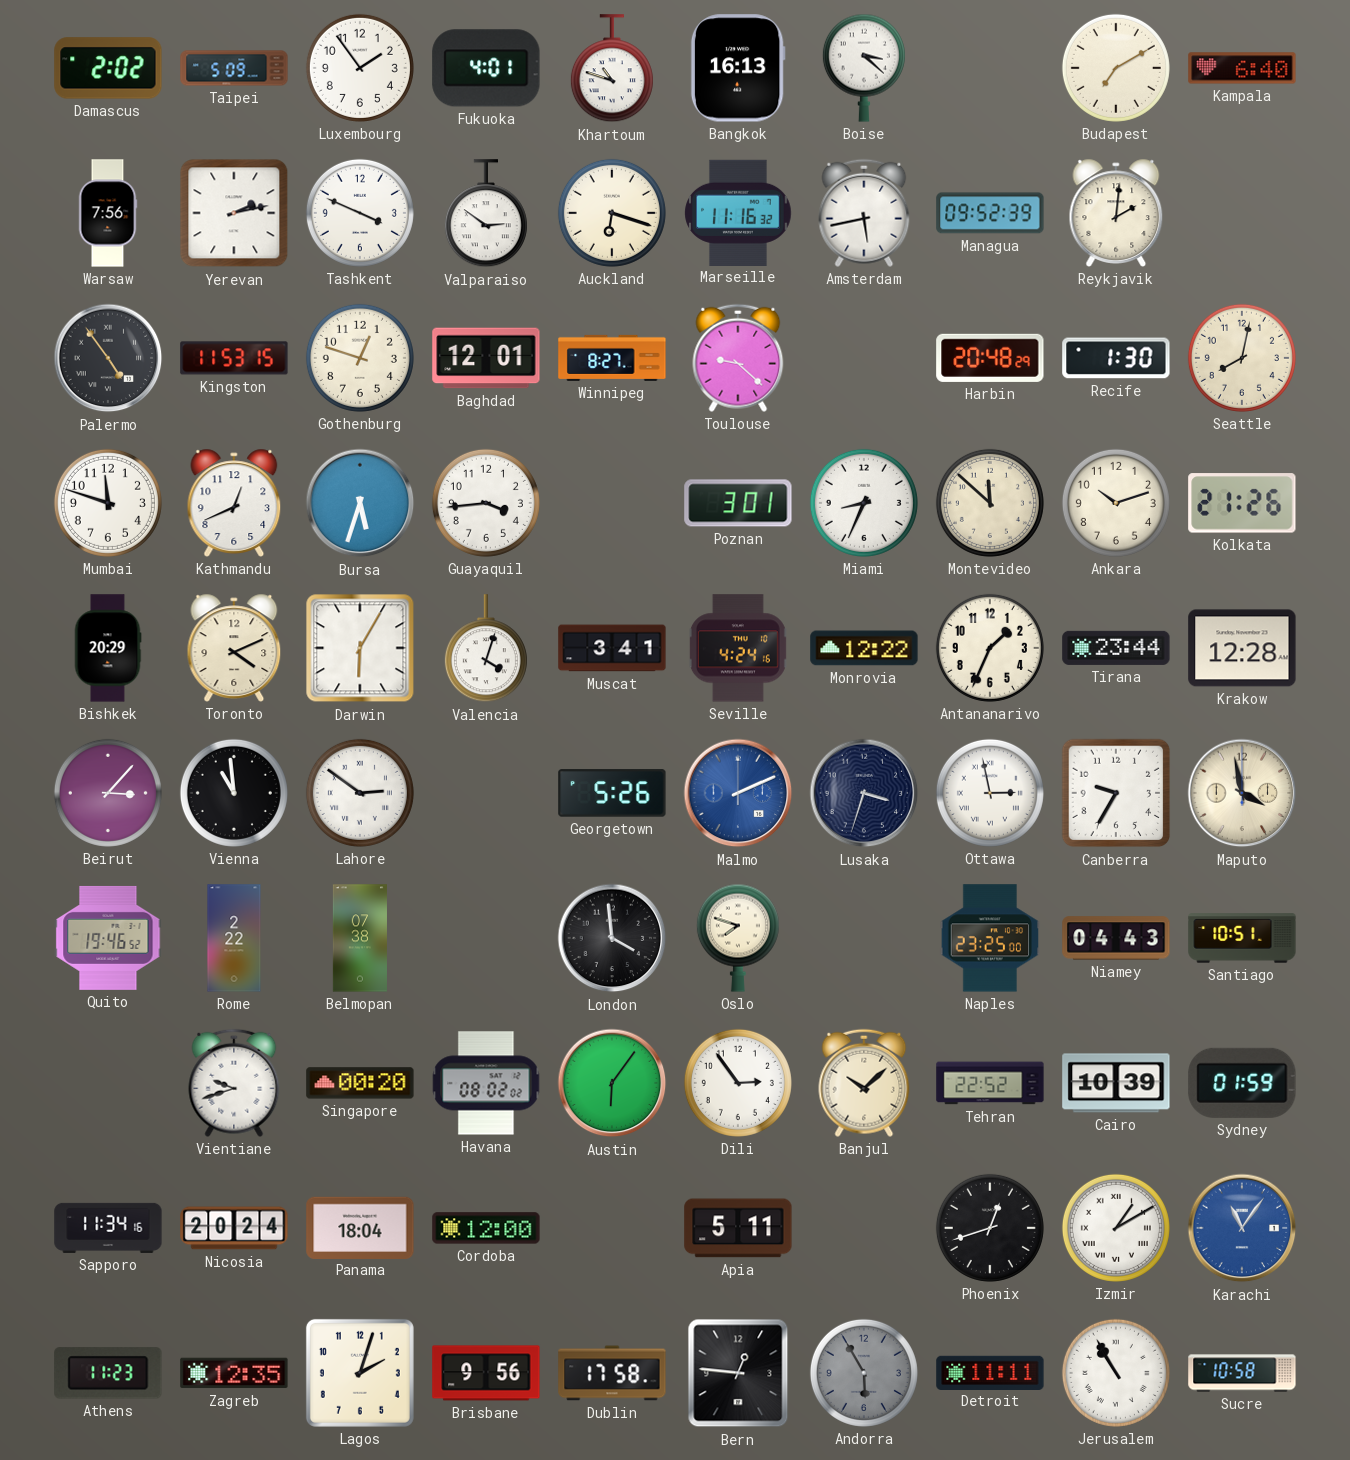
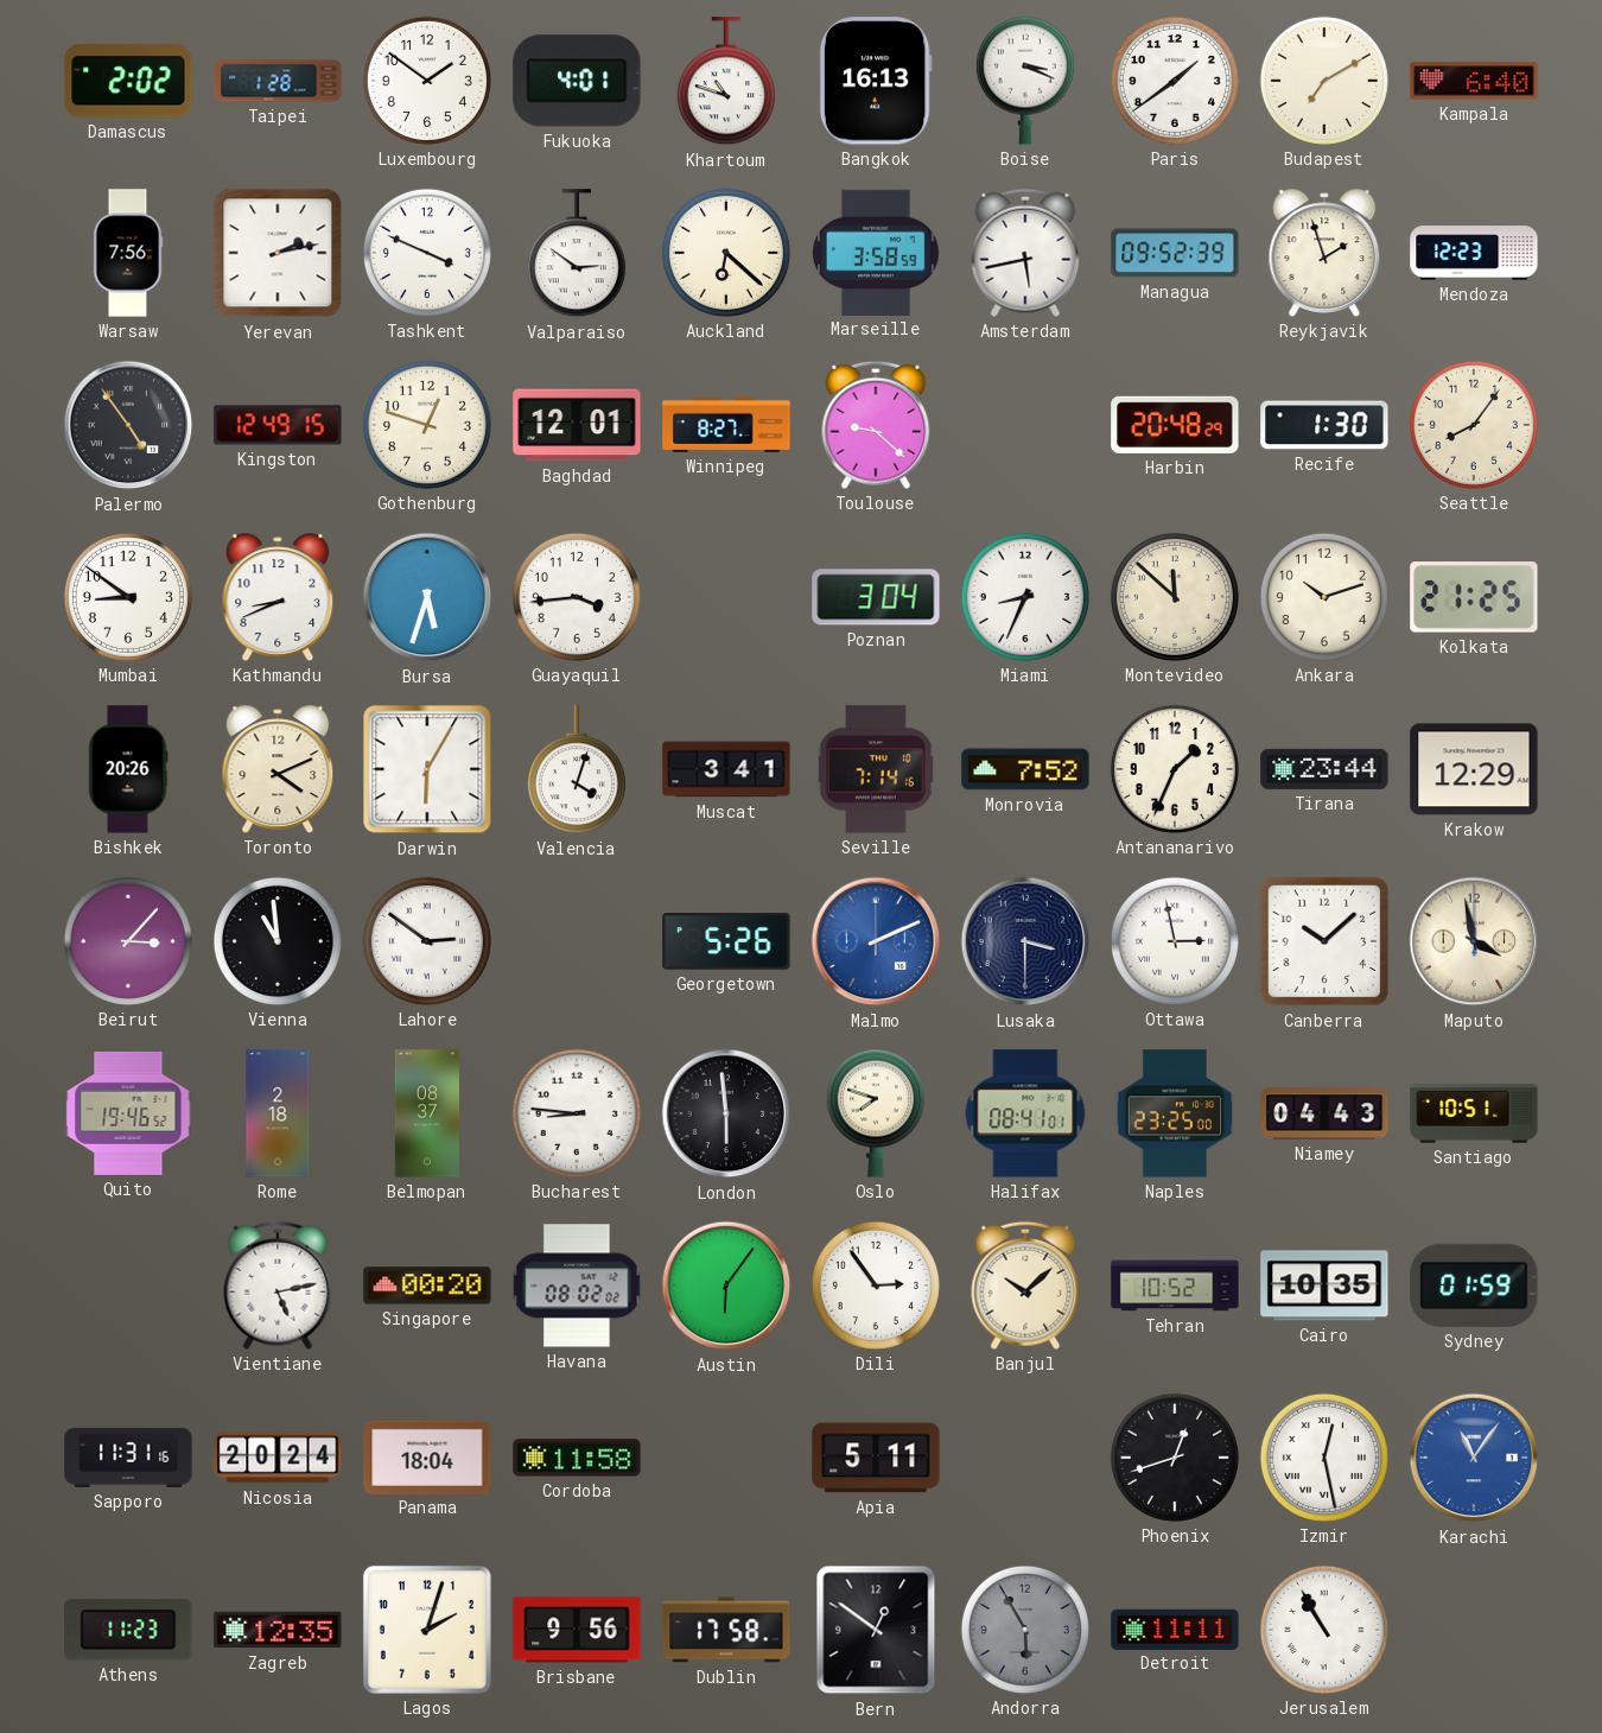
Taipei: 5:09 -> 1:28 (278, 81)
Luxembourg: 1:54 -> 1:51 (427, 81)
Boise: 3:22 -> 3:19 (1025, 81)
Paris: none -> 1:39 (1175, 81)
Auckland: 6:18 -> 6:22 (726, 253)
Marseille: 11:16 -> 3:58 (876, 252)
Reykjavik: 2:01 -> 1:57 (1324, 253)
Mendoza: none -> 12:23 (1474, 253)
Kingston: 11:53 -> 12:49 (278, 425)
Seattle: 8:02 -> 8:06 (1474, 425)
Mumbai: 11:48 -> 8:51 (128, 597)
Kathmandu: 12:41 -> 8:41 (278, 597)
Poznan: 3:01 -> 3:04 (876, 597)
Kolkata: 21:26 -> 21:25 (1474, 597)
Bishkek: 20:29 -> 20:26 (128, 769)
Seville: 4:24 -> 7:14 (876, 769)
Monrovia: 12:22 -> 7:52 (1025, 769)
Krakow: 12:28 -> 12:29 (1474, 769)
Lusaka: 3:33 -> 3:30 (1025, 941)
Canberra: 9:35 -> 10:08 (1324, 941)
Rome: 2:22 -> 2:18 (278, 1113)
Belmopan: 07:38 -> 08:37 (427, 1113)
Bucharest: none -> 8:46 (577, 1113)
London: 3:59 -> 5:59 (726, 1113)
Halifax: none -> 08:41 (1025, 1113)
Vientiane: 9:42 -> 5:13 (278, 1286)
Tehran: 22:52 -> 10:52 (1175, 1286)
Cairo: 10:39 -> 10:35 (1324, 1286)
Sapporo: 11:34 -> 11:31 (128, 1458)
Cordoba: 12:00 -> 11:58 (577, 1458)
Izmir: 1:10 -> 12:28 (1324, 1458)
Bern: 12:46 -> 12:51 (876, 1630)
Sucre: 10:58 -> none (1242, 1373)
